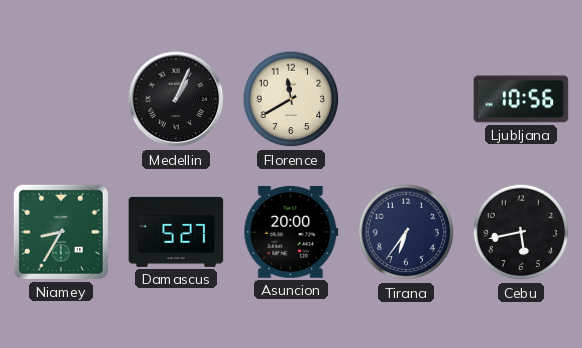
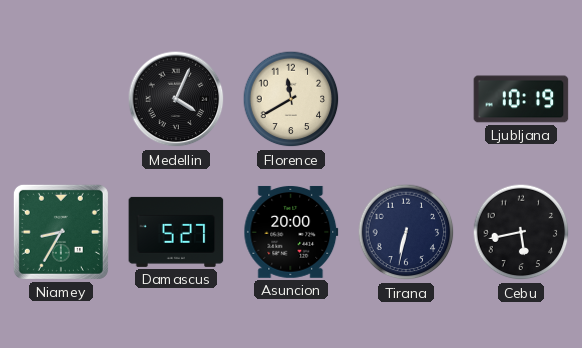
Medellin: 1:04 -> 4:04 (176, 99)
Ljubljana: 10:56 -> 10:19 (521, 99)
Tirana: 6:36 -> 6:32 (406, 232)
